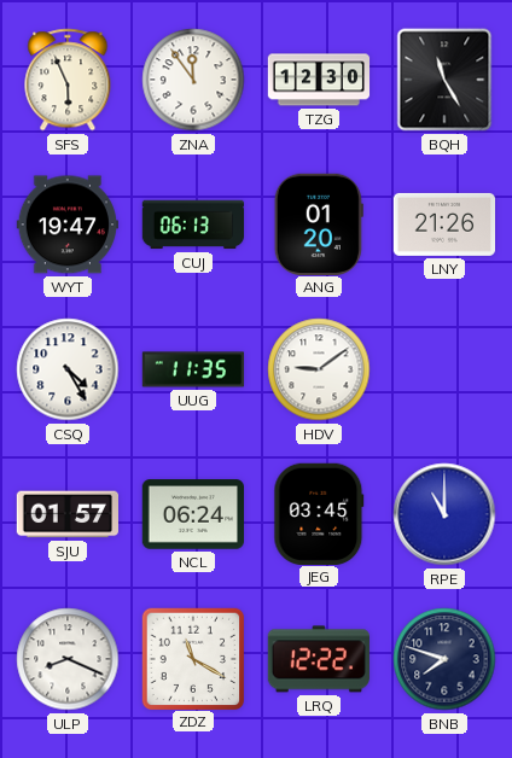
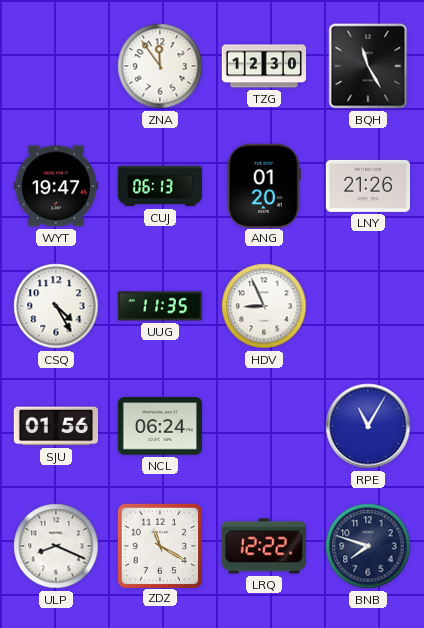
SFS: 5:56 -> none (68, 80)
HDV: 9:09 -> 8:56 (264, 306)
SJU: 01:57 -> 01:56 (56, 426)
JEG: 03:45 -> none (319, 513)
RPE: 11:00 -> 11:05 (368, 426)
